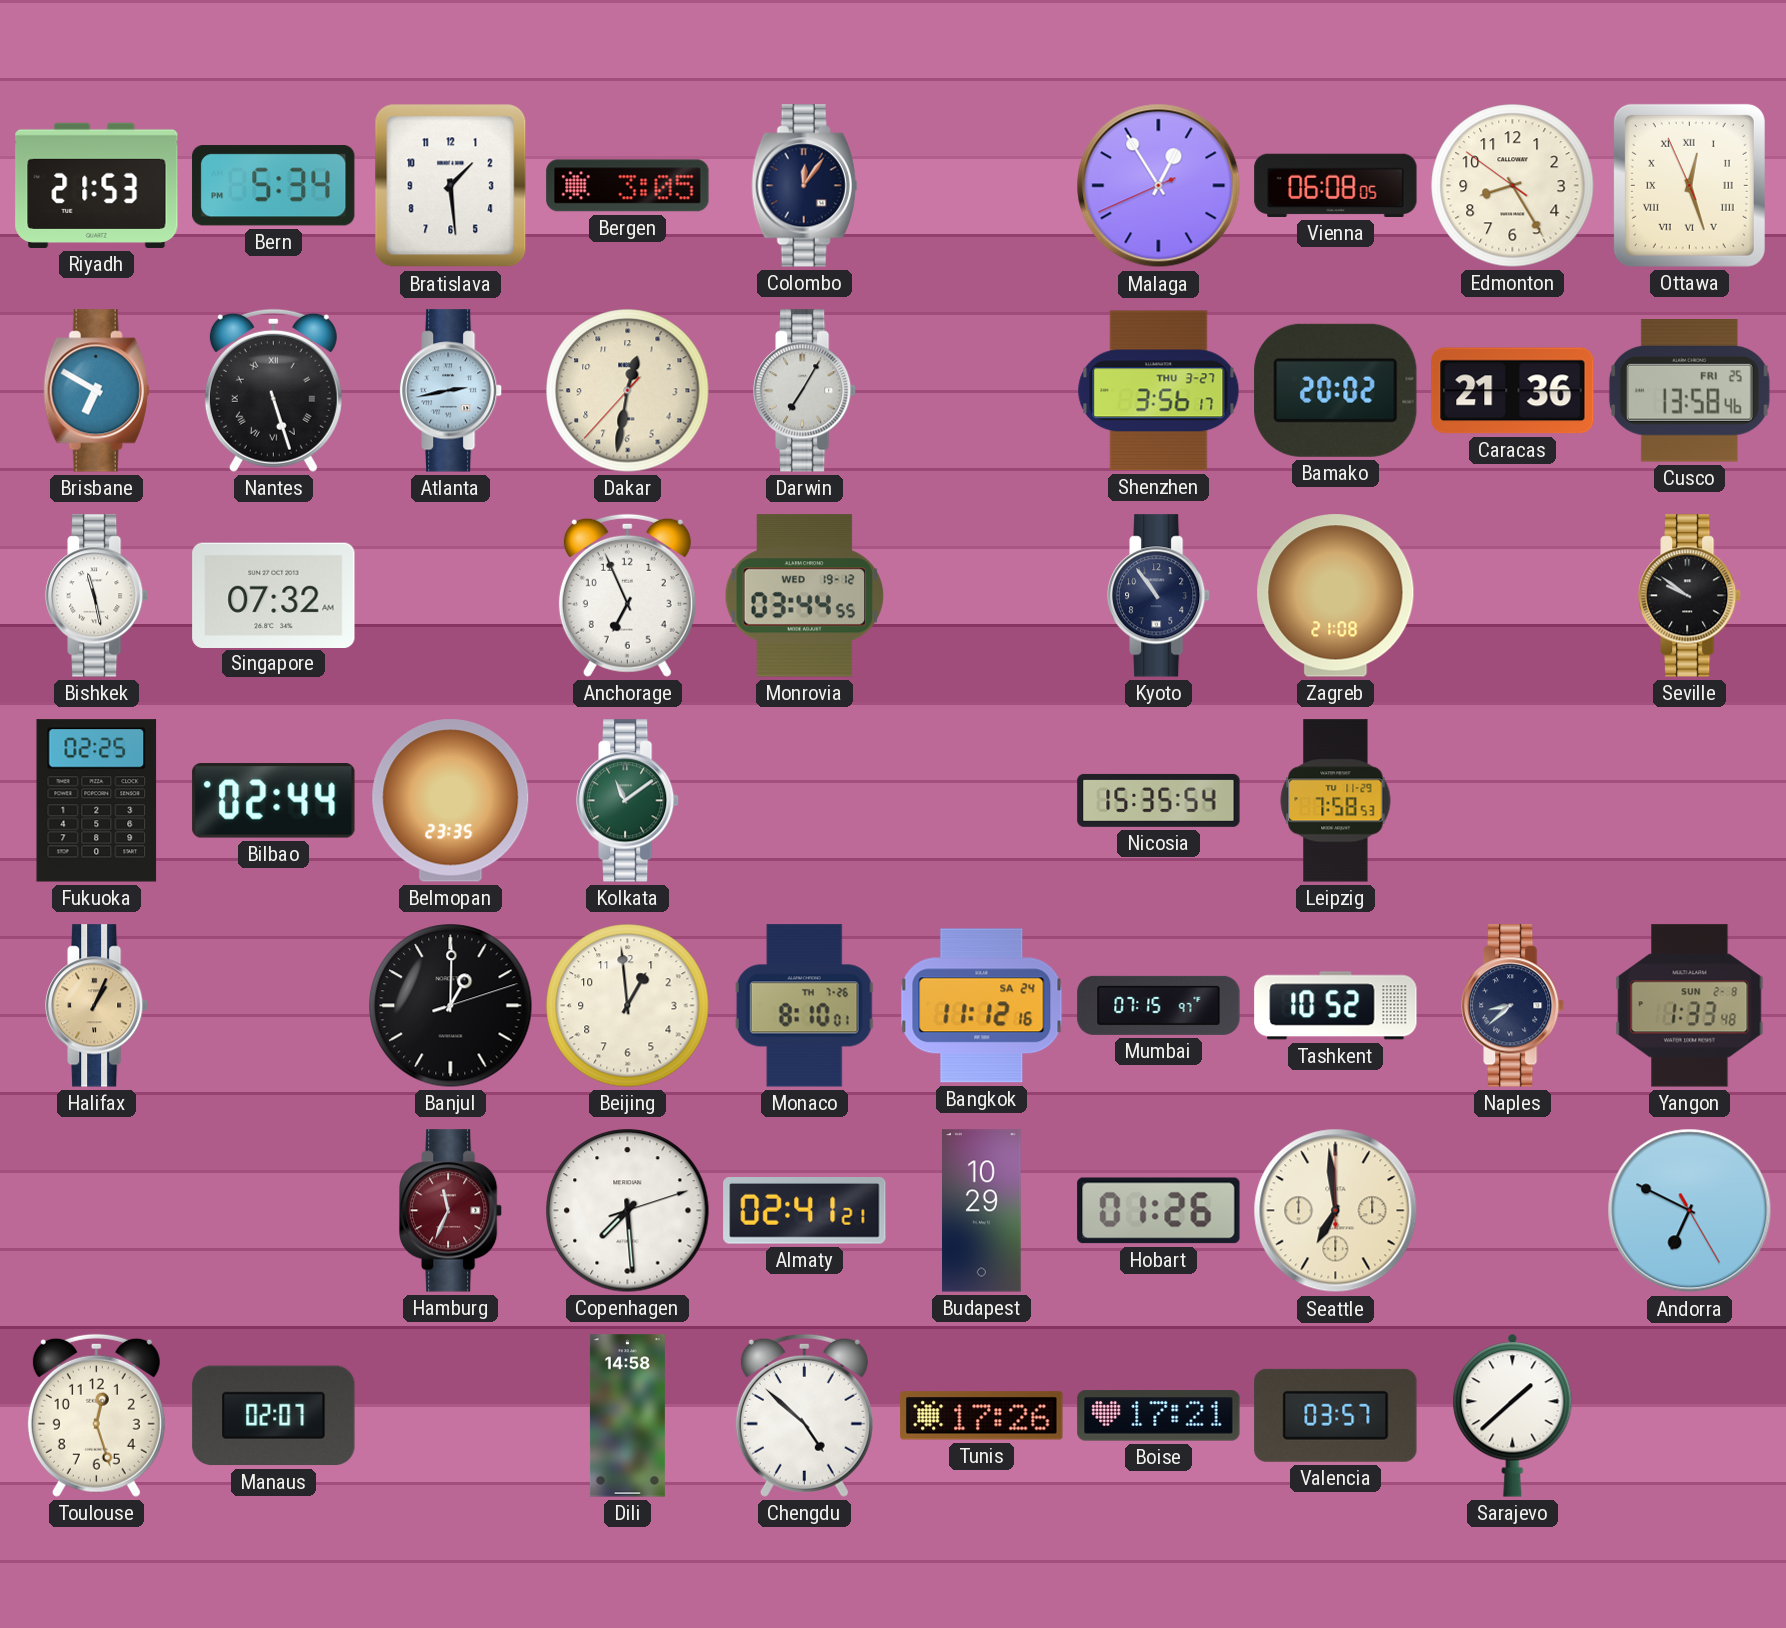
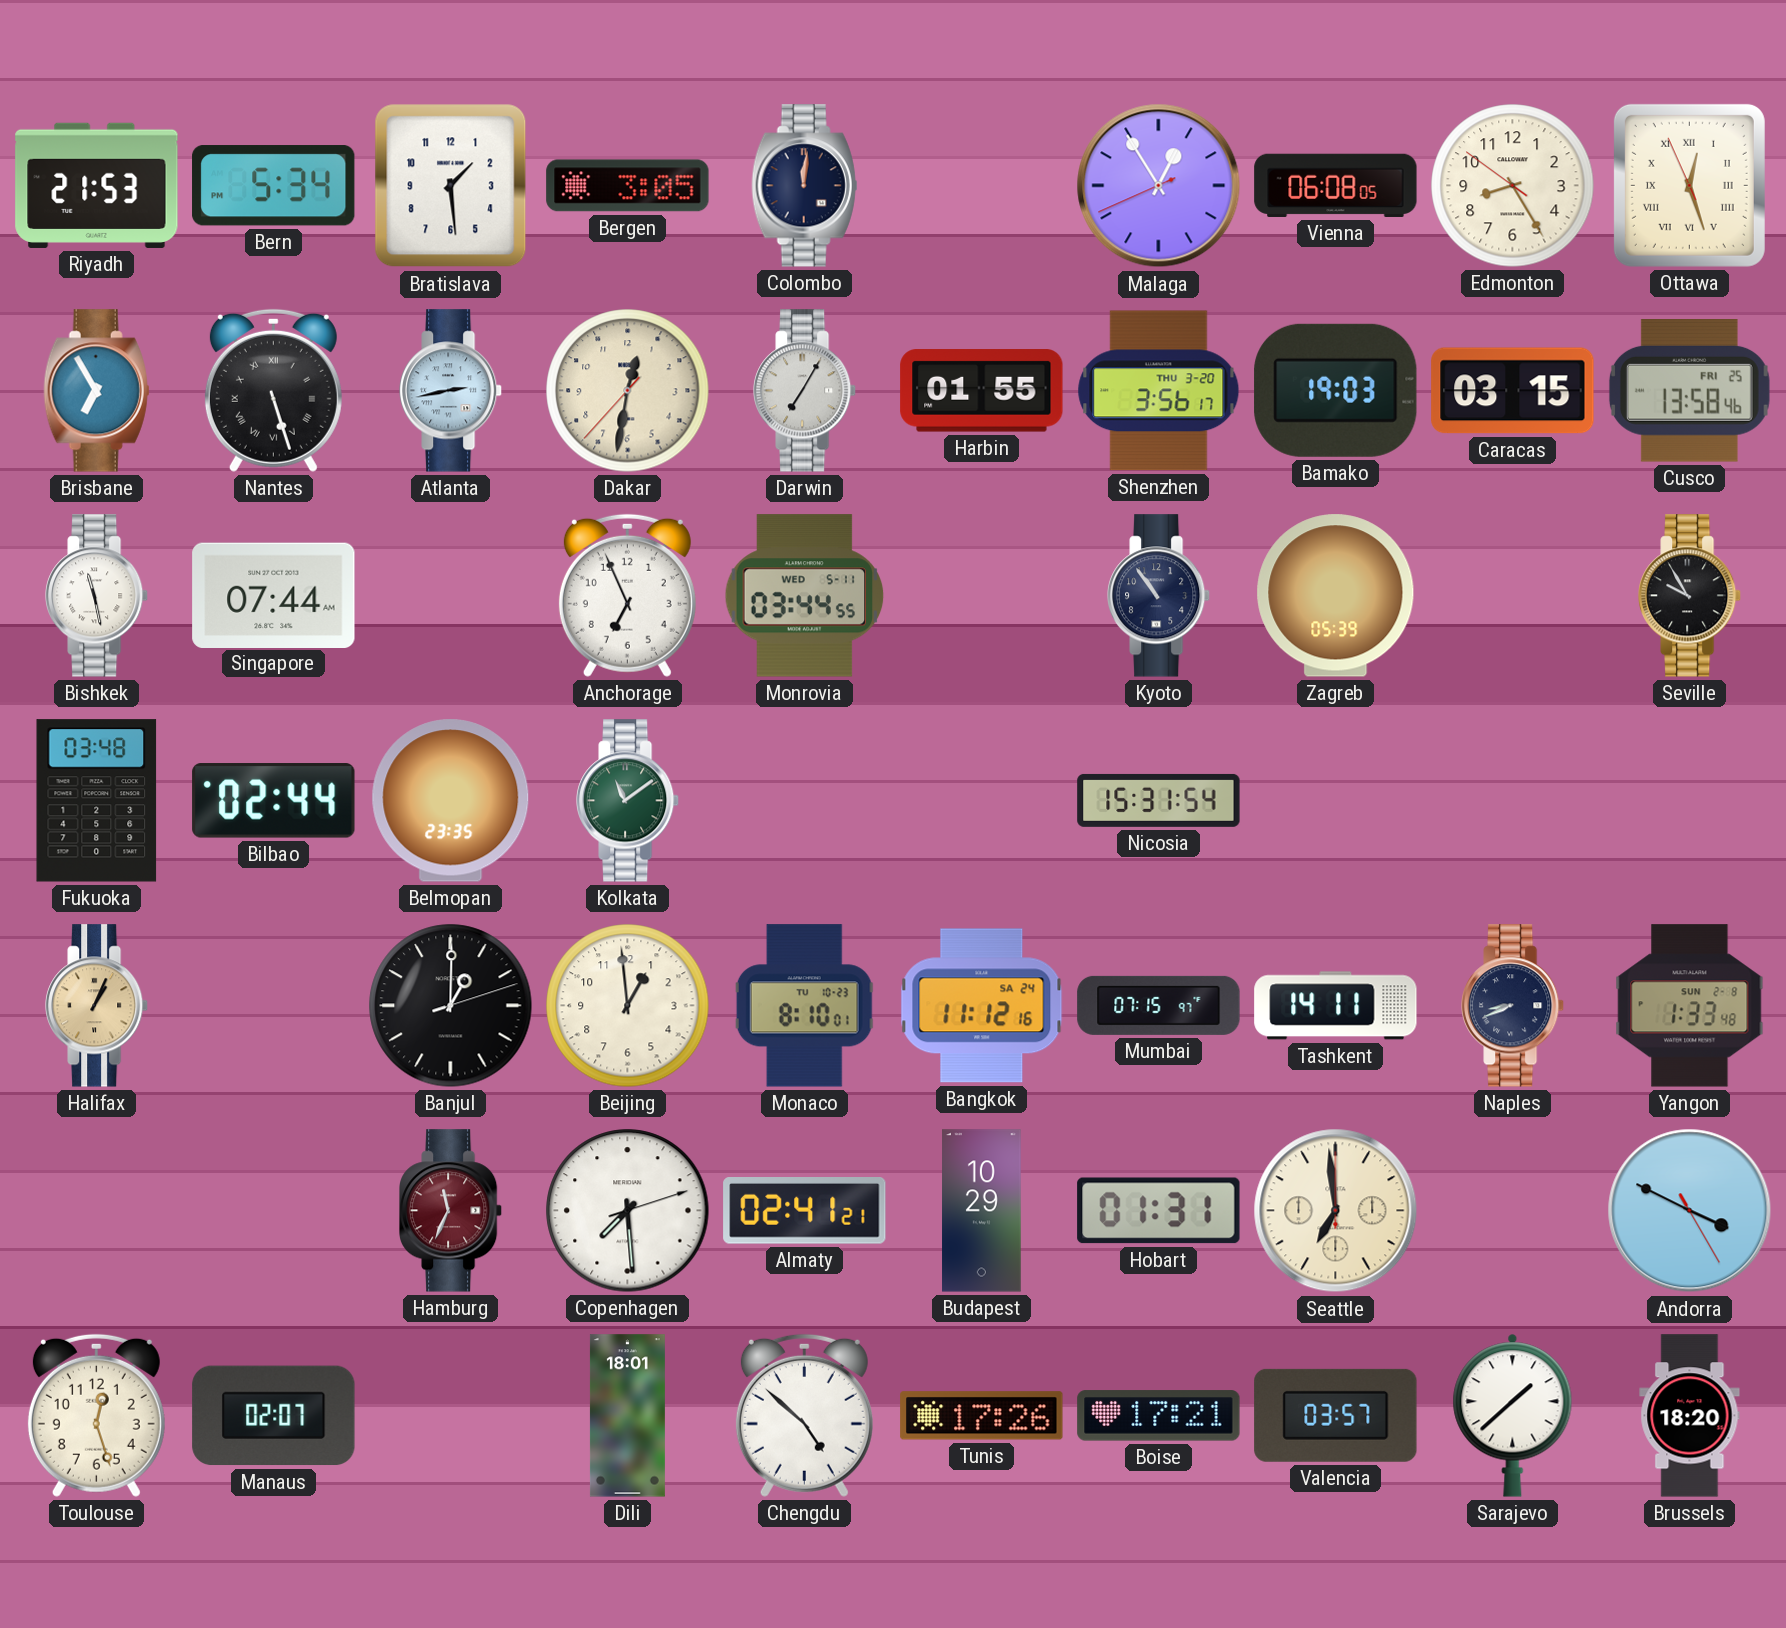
Colombo: 12:06 -> 12:01 (805, 186)
Brisbane: 6:50 -> 6:55 (97, 391)
Harbin: none -> 01:55 (982, 391)
Shenzhen date: THU 3-27 -> THU 3-20 (1159, 391)
Bamako: 20:02 -> 19:03 (1336, 390)
Caracas: 21:36 -> 03:15 (1513, 391)
Singapore: 07:32 -> 07:44 (274, 595)
Monrovia date: WED 19-12 -> WED 5-11 (805, 596)
Zagreb: 21:08 -> 05:39 (1336, 596)
Seville: 9:51 -> 9:55 (1691, 596)
Fukuoka: 02:25 -> 03:48 (97, 801)
Nicosia: 15:35 -> 15:31 (1159, 800)
Leipzig: 7:58 -> none (1336, 801)
Monaco date: TH 7-26 -> TU 10-23 (805, 1006)
Tashkent: 10:52 -> 14:11 (1336, 1006)
Naples: 8:38 -> 8:41 (1514, 1006)
Hobart: 01:26 -> 01:31 (1159, 1211)
Andorra: 6:49 -> 3:49 (1690, 1211)
Dili: 14:58 -> 18:01 (627, 1416)
Brussels: none -> 18:20 (1690, 1416)
